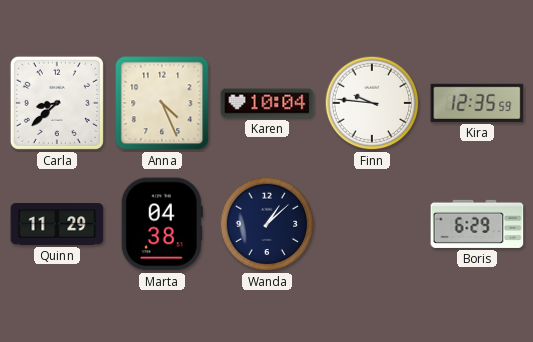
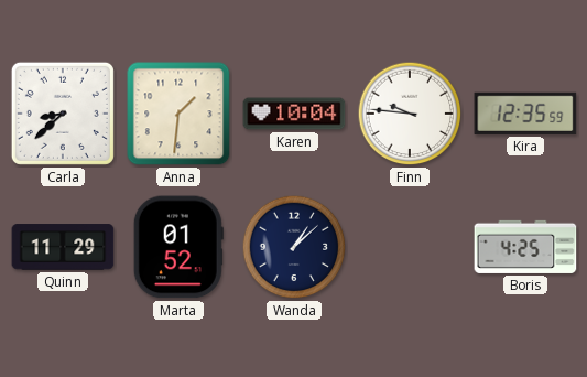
Anna: 4:26 -> 1:31 (178, 114)
Marta: 04:38 -> 01:52 (178, 247)
Boris: 6:29 -> 4:25 (525, 247)
